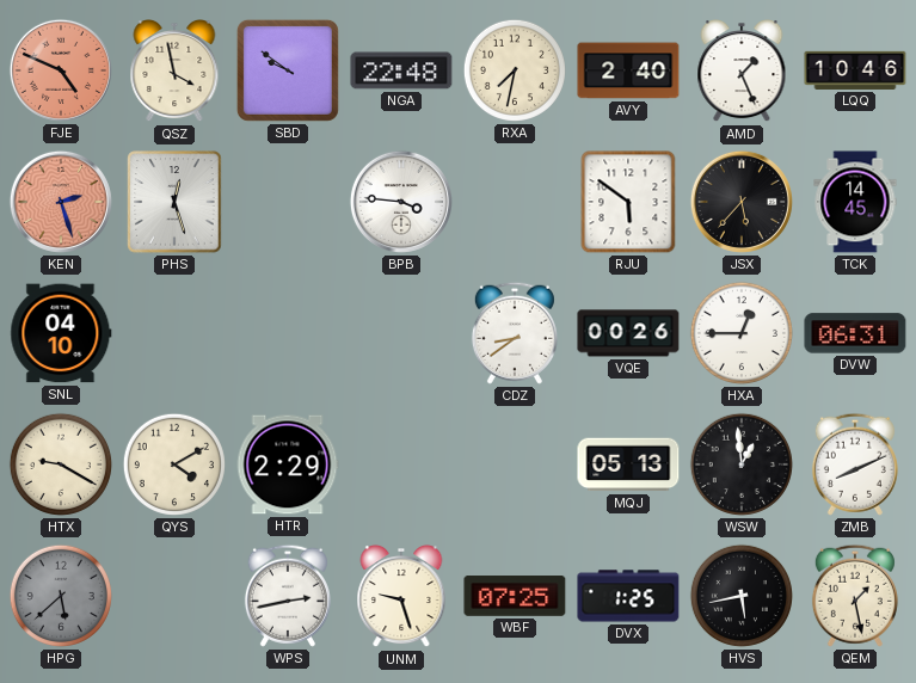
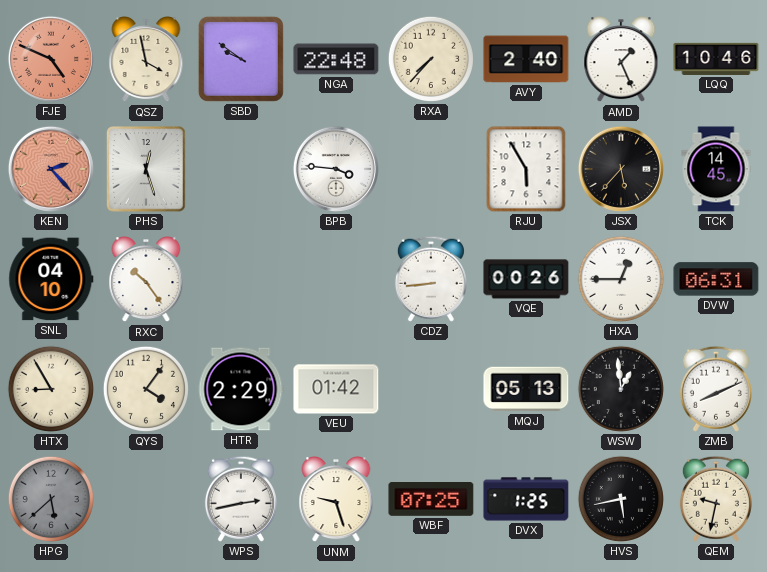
RXA: 7:32 -> 7:37 (431, 59)
KEN: 2:27 -> 2:23 (51, 169)
RJU: 5:51 -> 5:55 (526, 169)
RXC: none -> 10:24 (146, 279)
CDZ: 8:39 -> 8:44 (431, 279)
HTX: 9:20 -> 8:55 (51, 389)
QYS: 4:10 -> 4:06 (146, 389)
VEU: none -> 01:42 (336, 389)
QEM: 1:28 -> 9:32 (716, 499)
